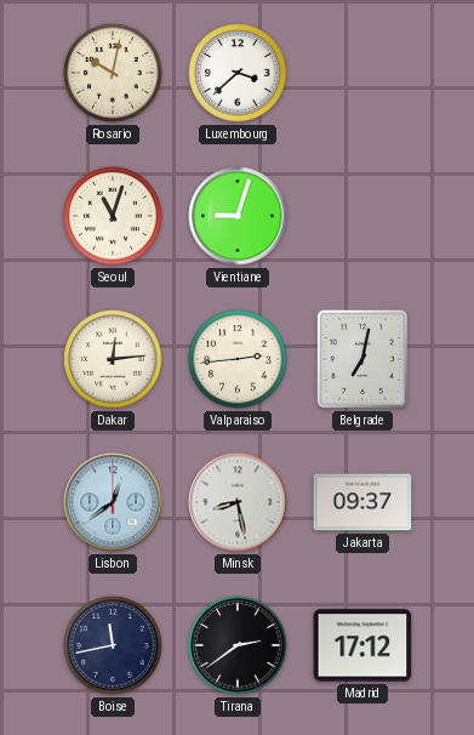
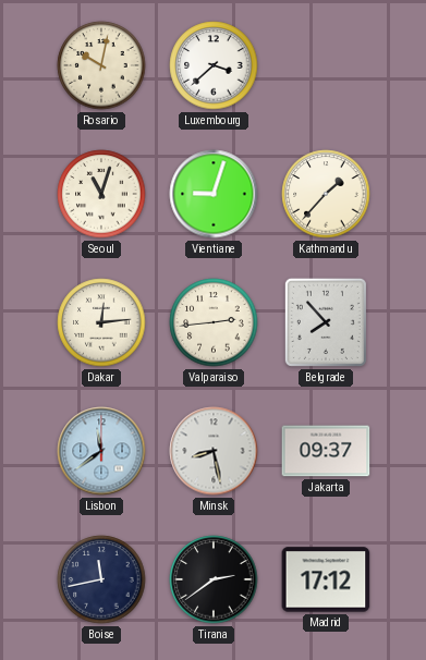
Kathmandu: none -> 1:37 (326, 194)
Belgrade: 7:02 -> 7:53 (326, 322)
Lisbon: 12:39 -> 11:39 (101, 451)
